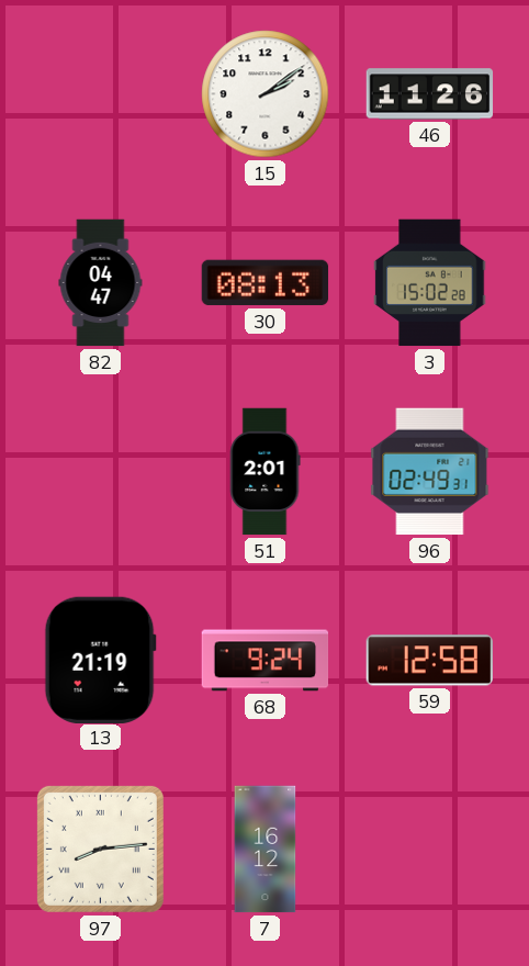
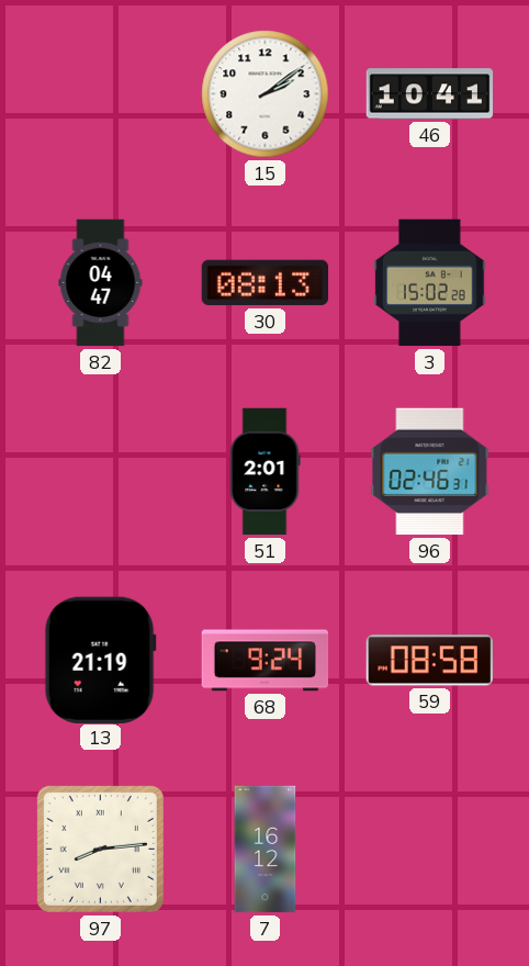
46: 11:26 -> 10:41 (430, 94)
96: 02:49 -> 02:46 (430, 472)
59: 12:58 -> 08:58 (429, 661)
